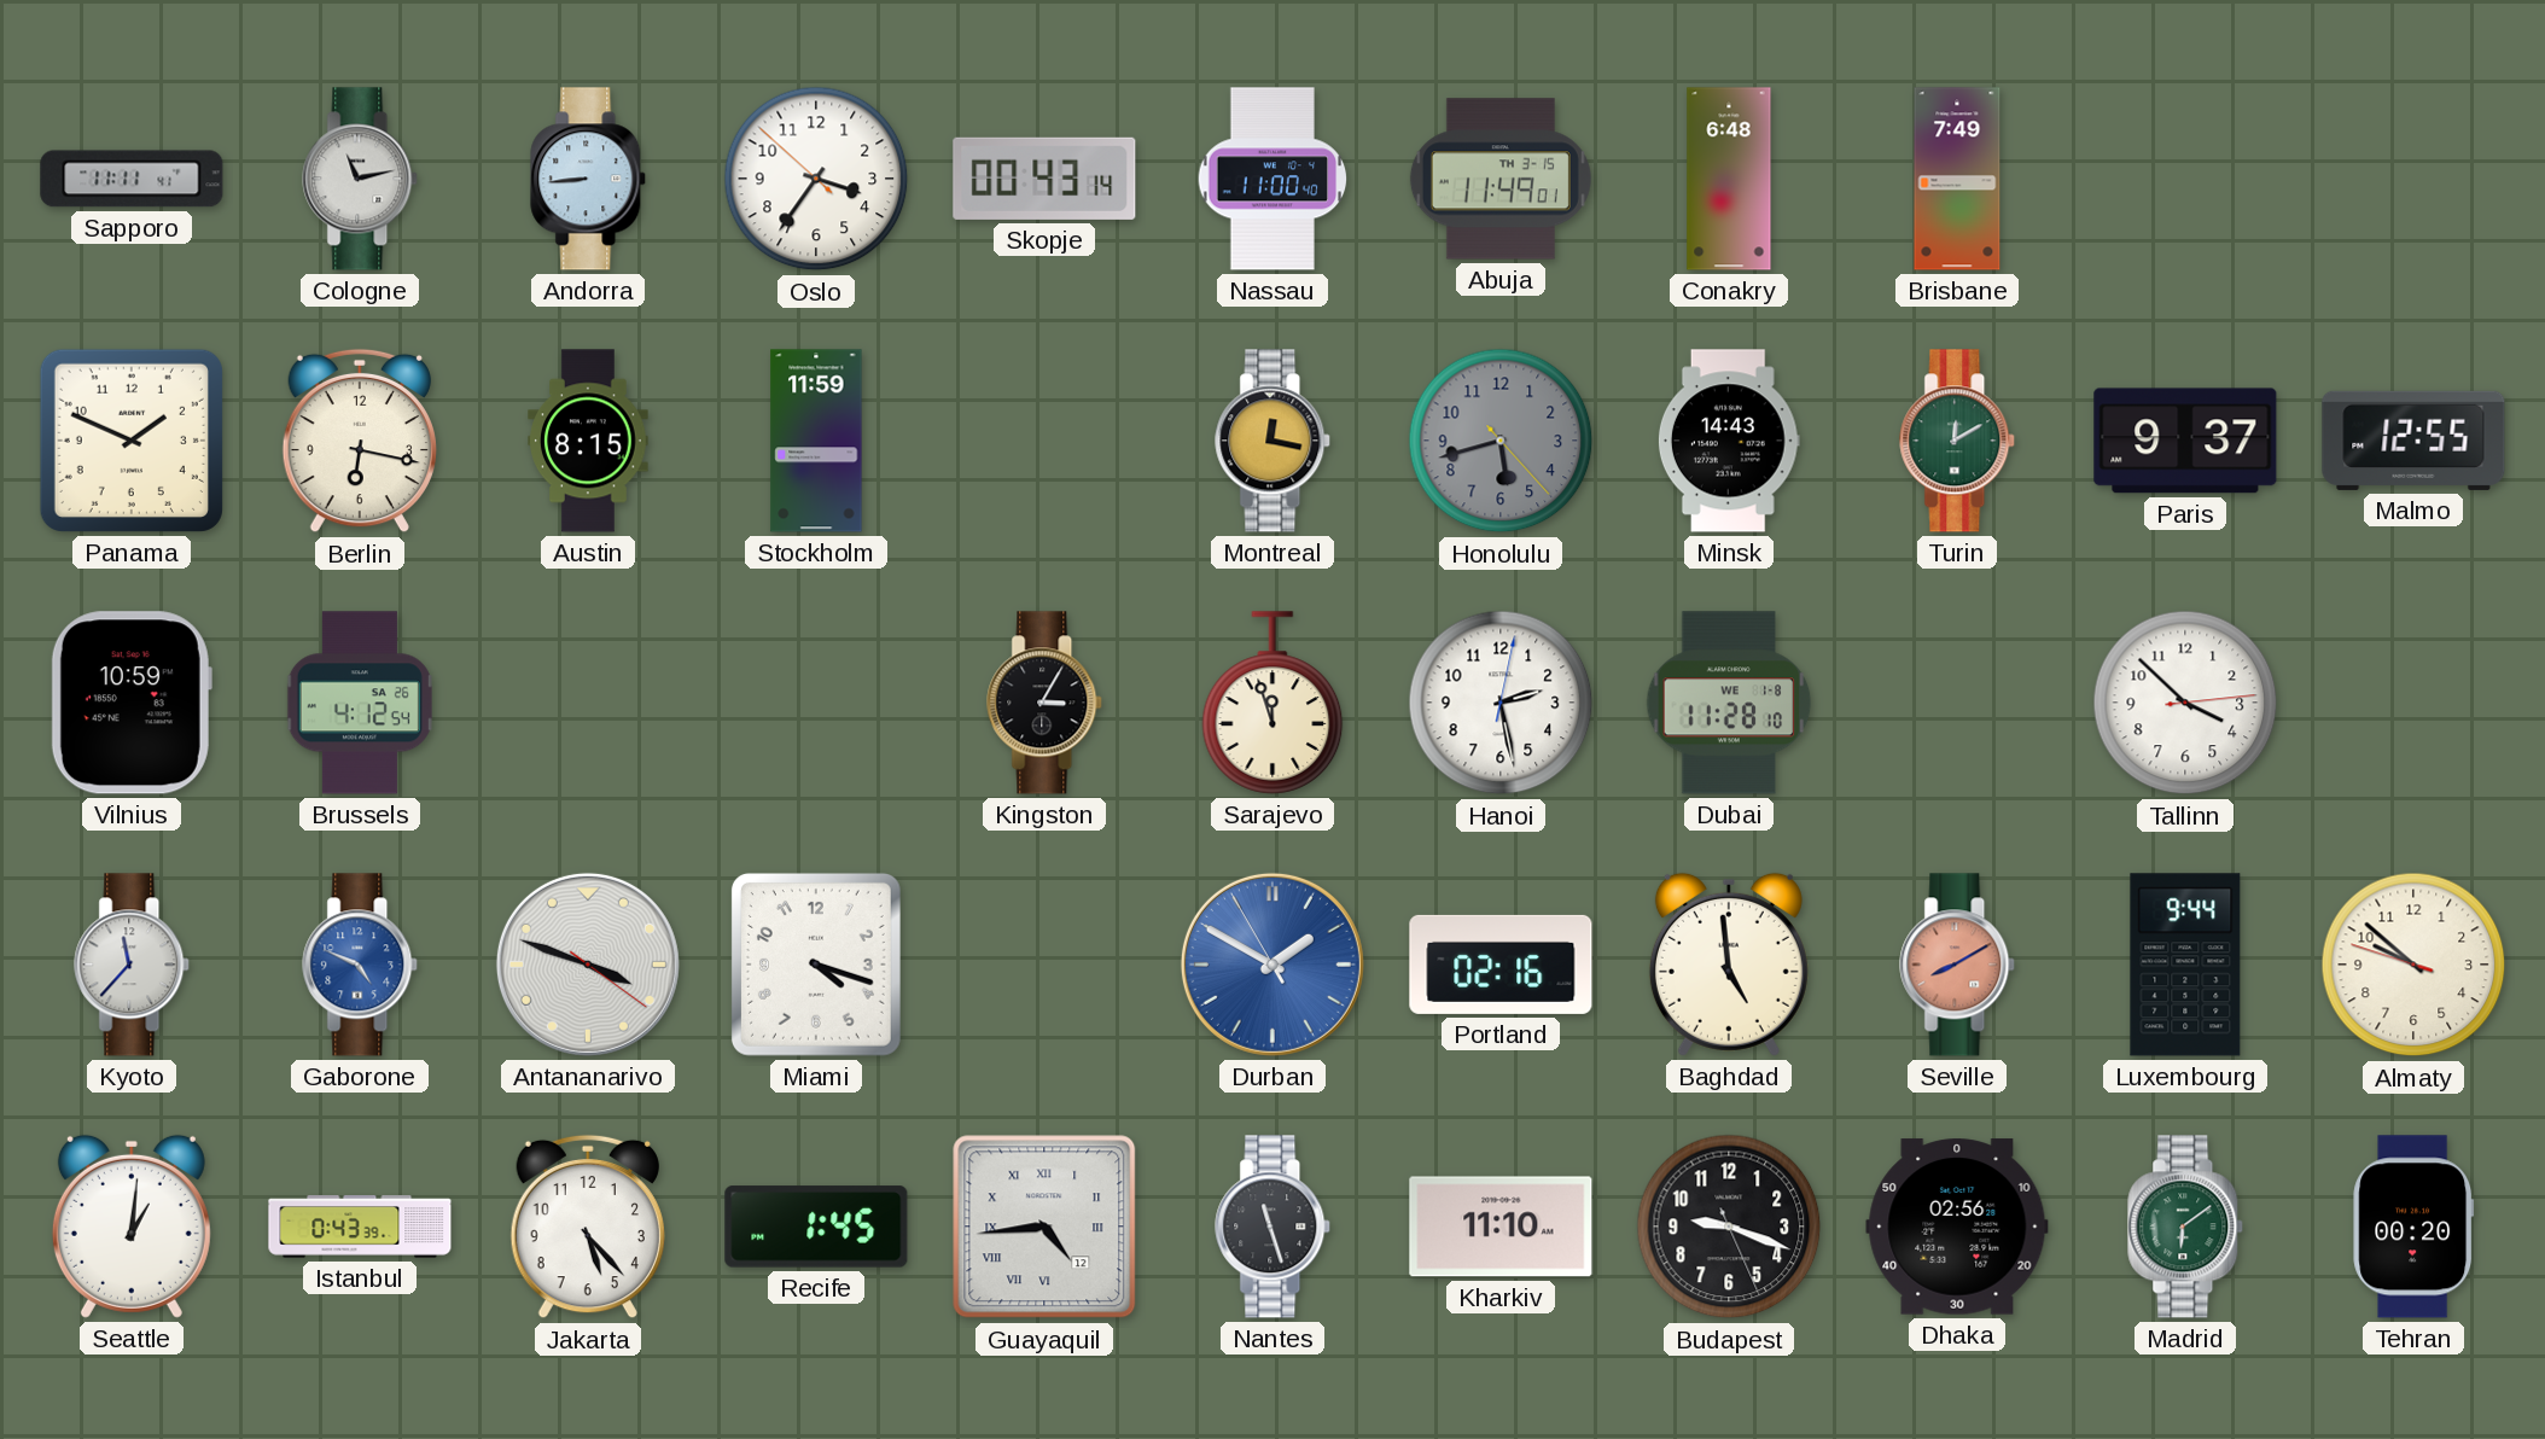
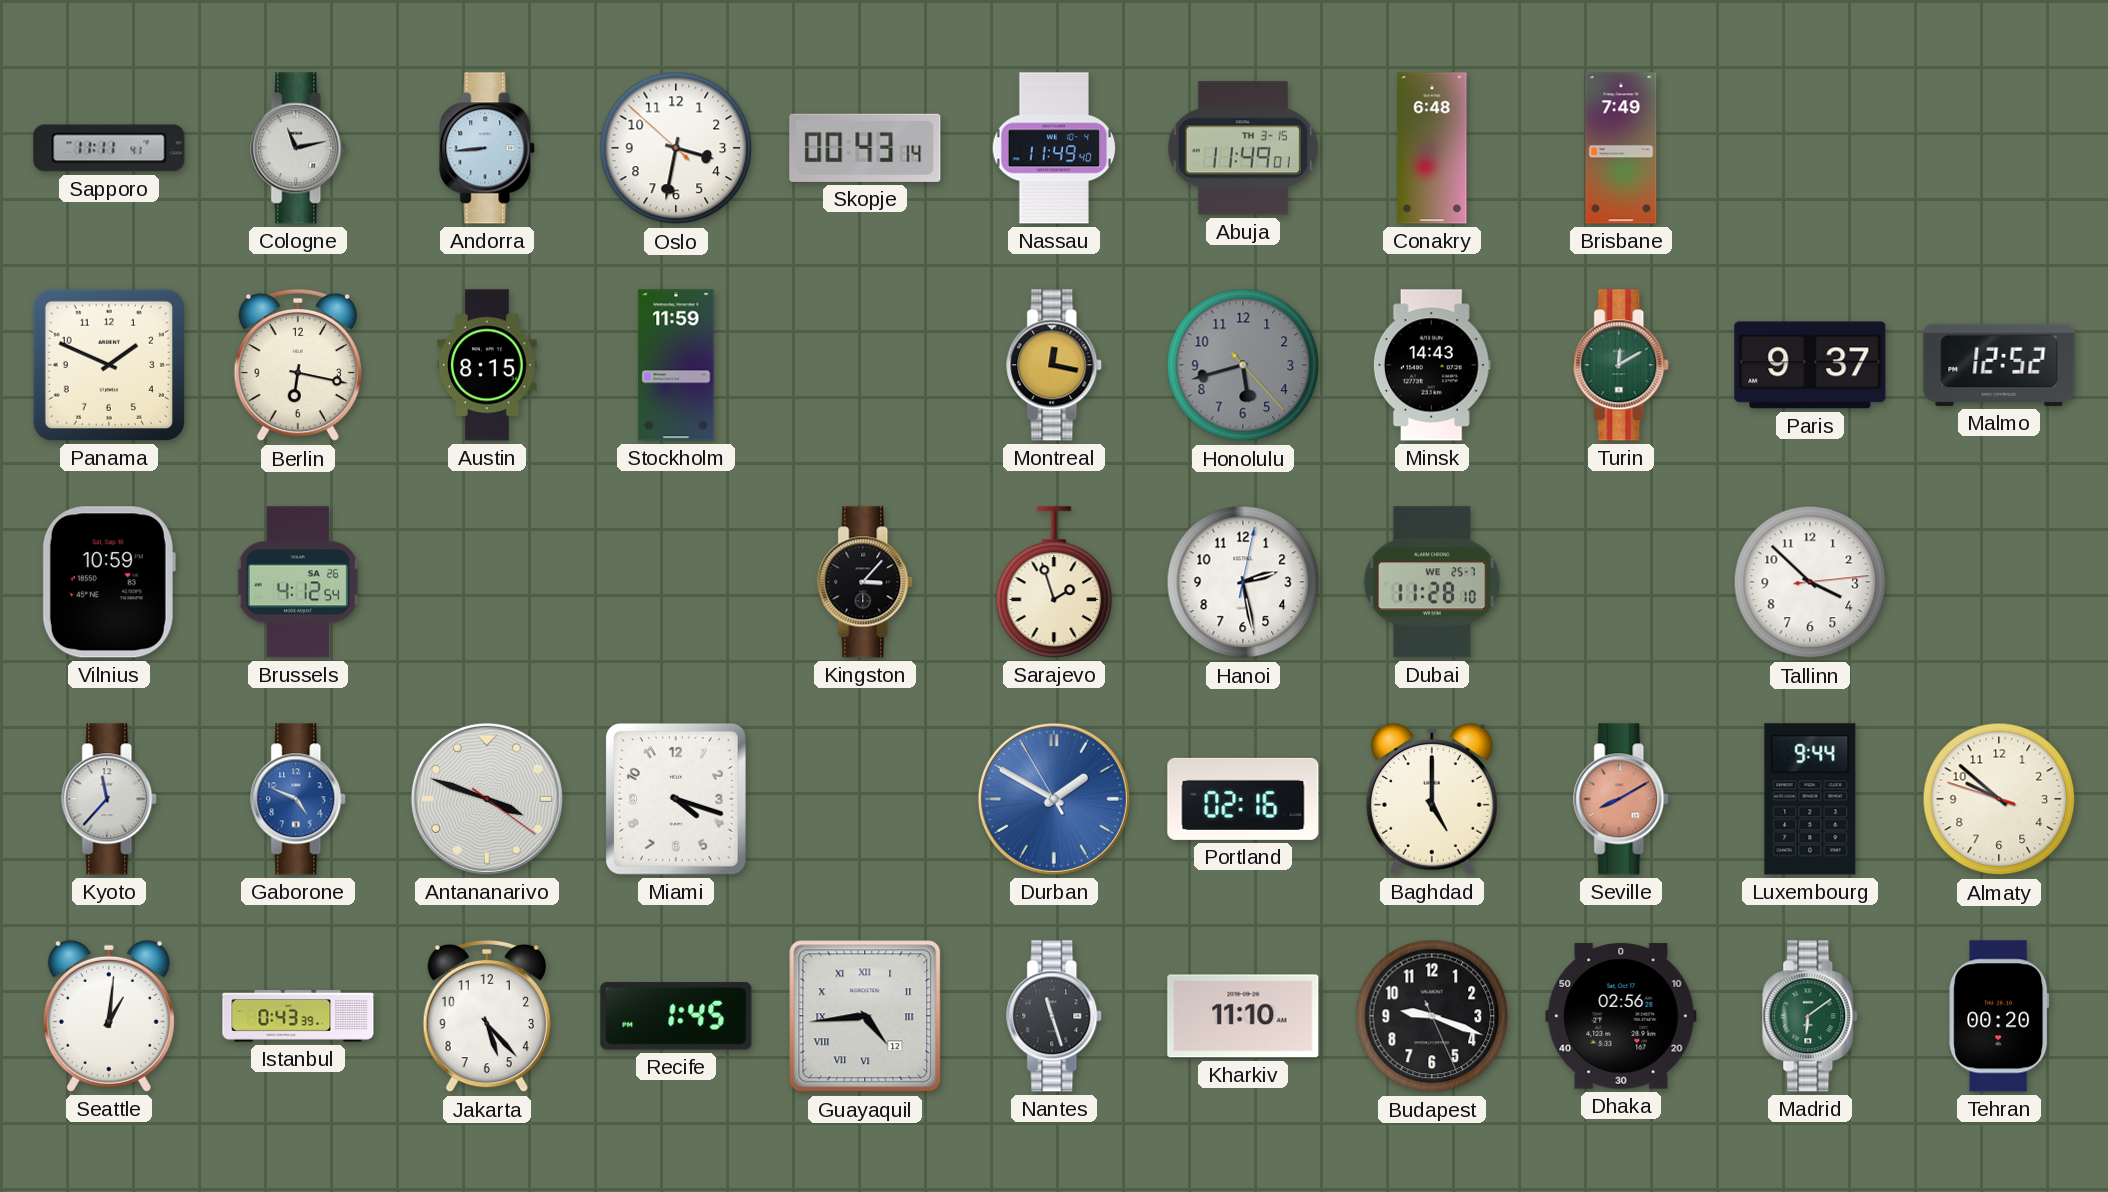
Oslo: 3:35 -> 3:31 (676, 148)
Nassau: 11:00 -> 11:49 (1054, 148)
Malmo: 12:55 -> 12:52 (1999, 365)
Kingston: 3:05 -> 3:07 (866, 582)
Sarajevo: 11:57 -> 1:57 (1054, 582)
Dubai date: WE 1-8 -> WE 25-7 (1432, 582)
Baghdad: 4:59 -> 5:00 (1432, 799)
